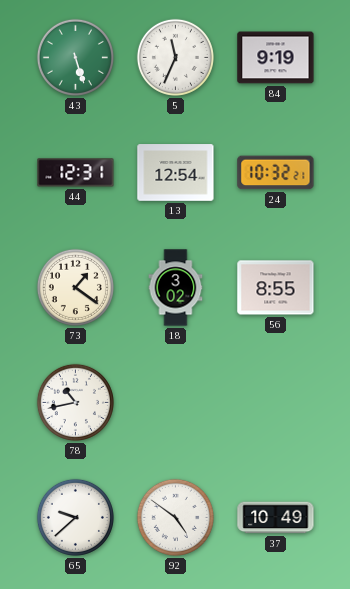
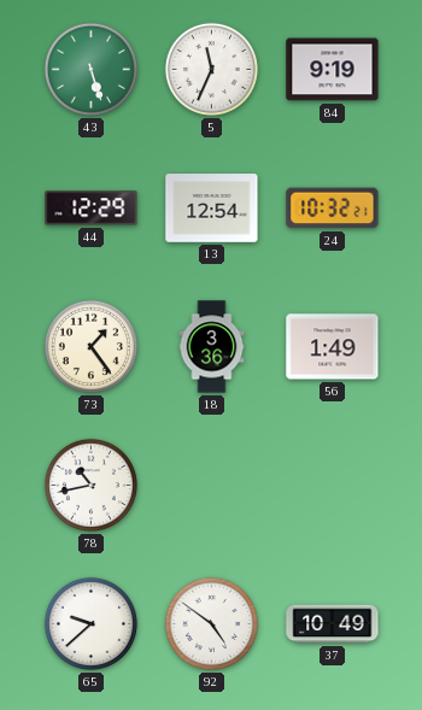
44: 12:31 -> 12:29 (92, 209)
73: 1:21 -> 1:24 (90, 346)
18: 3:02 -> 3:36 (212, 347)
56: 8:55 -> 1:49 (333, 347)
